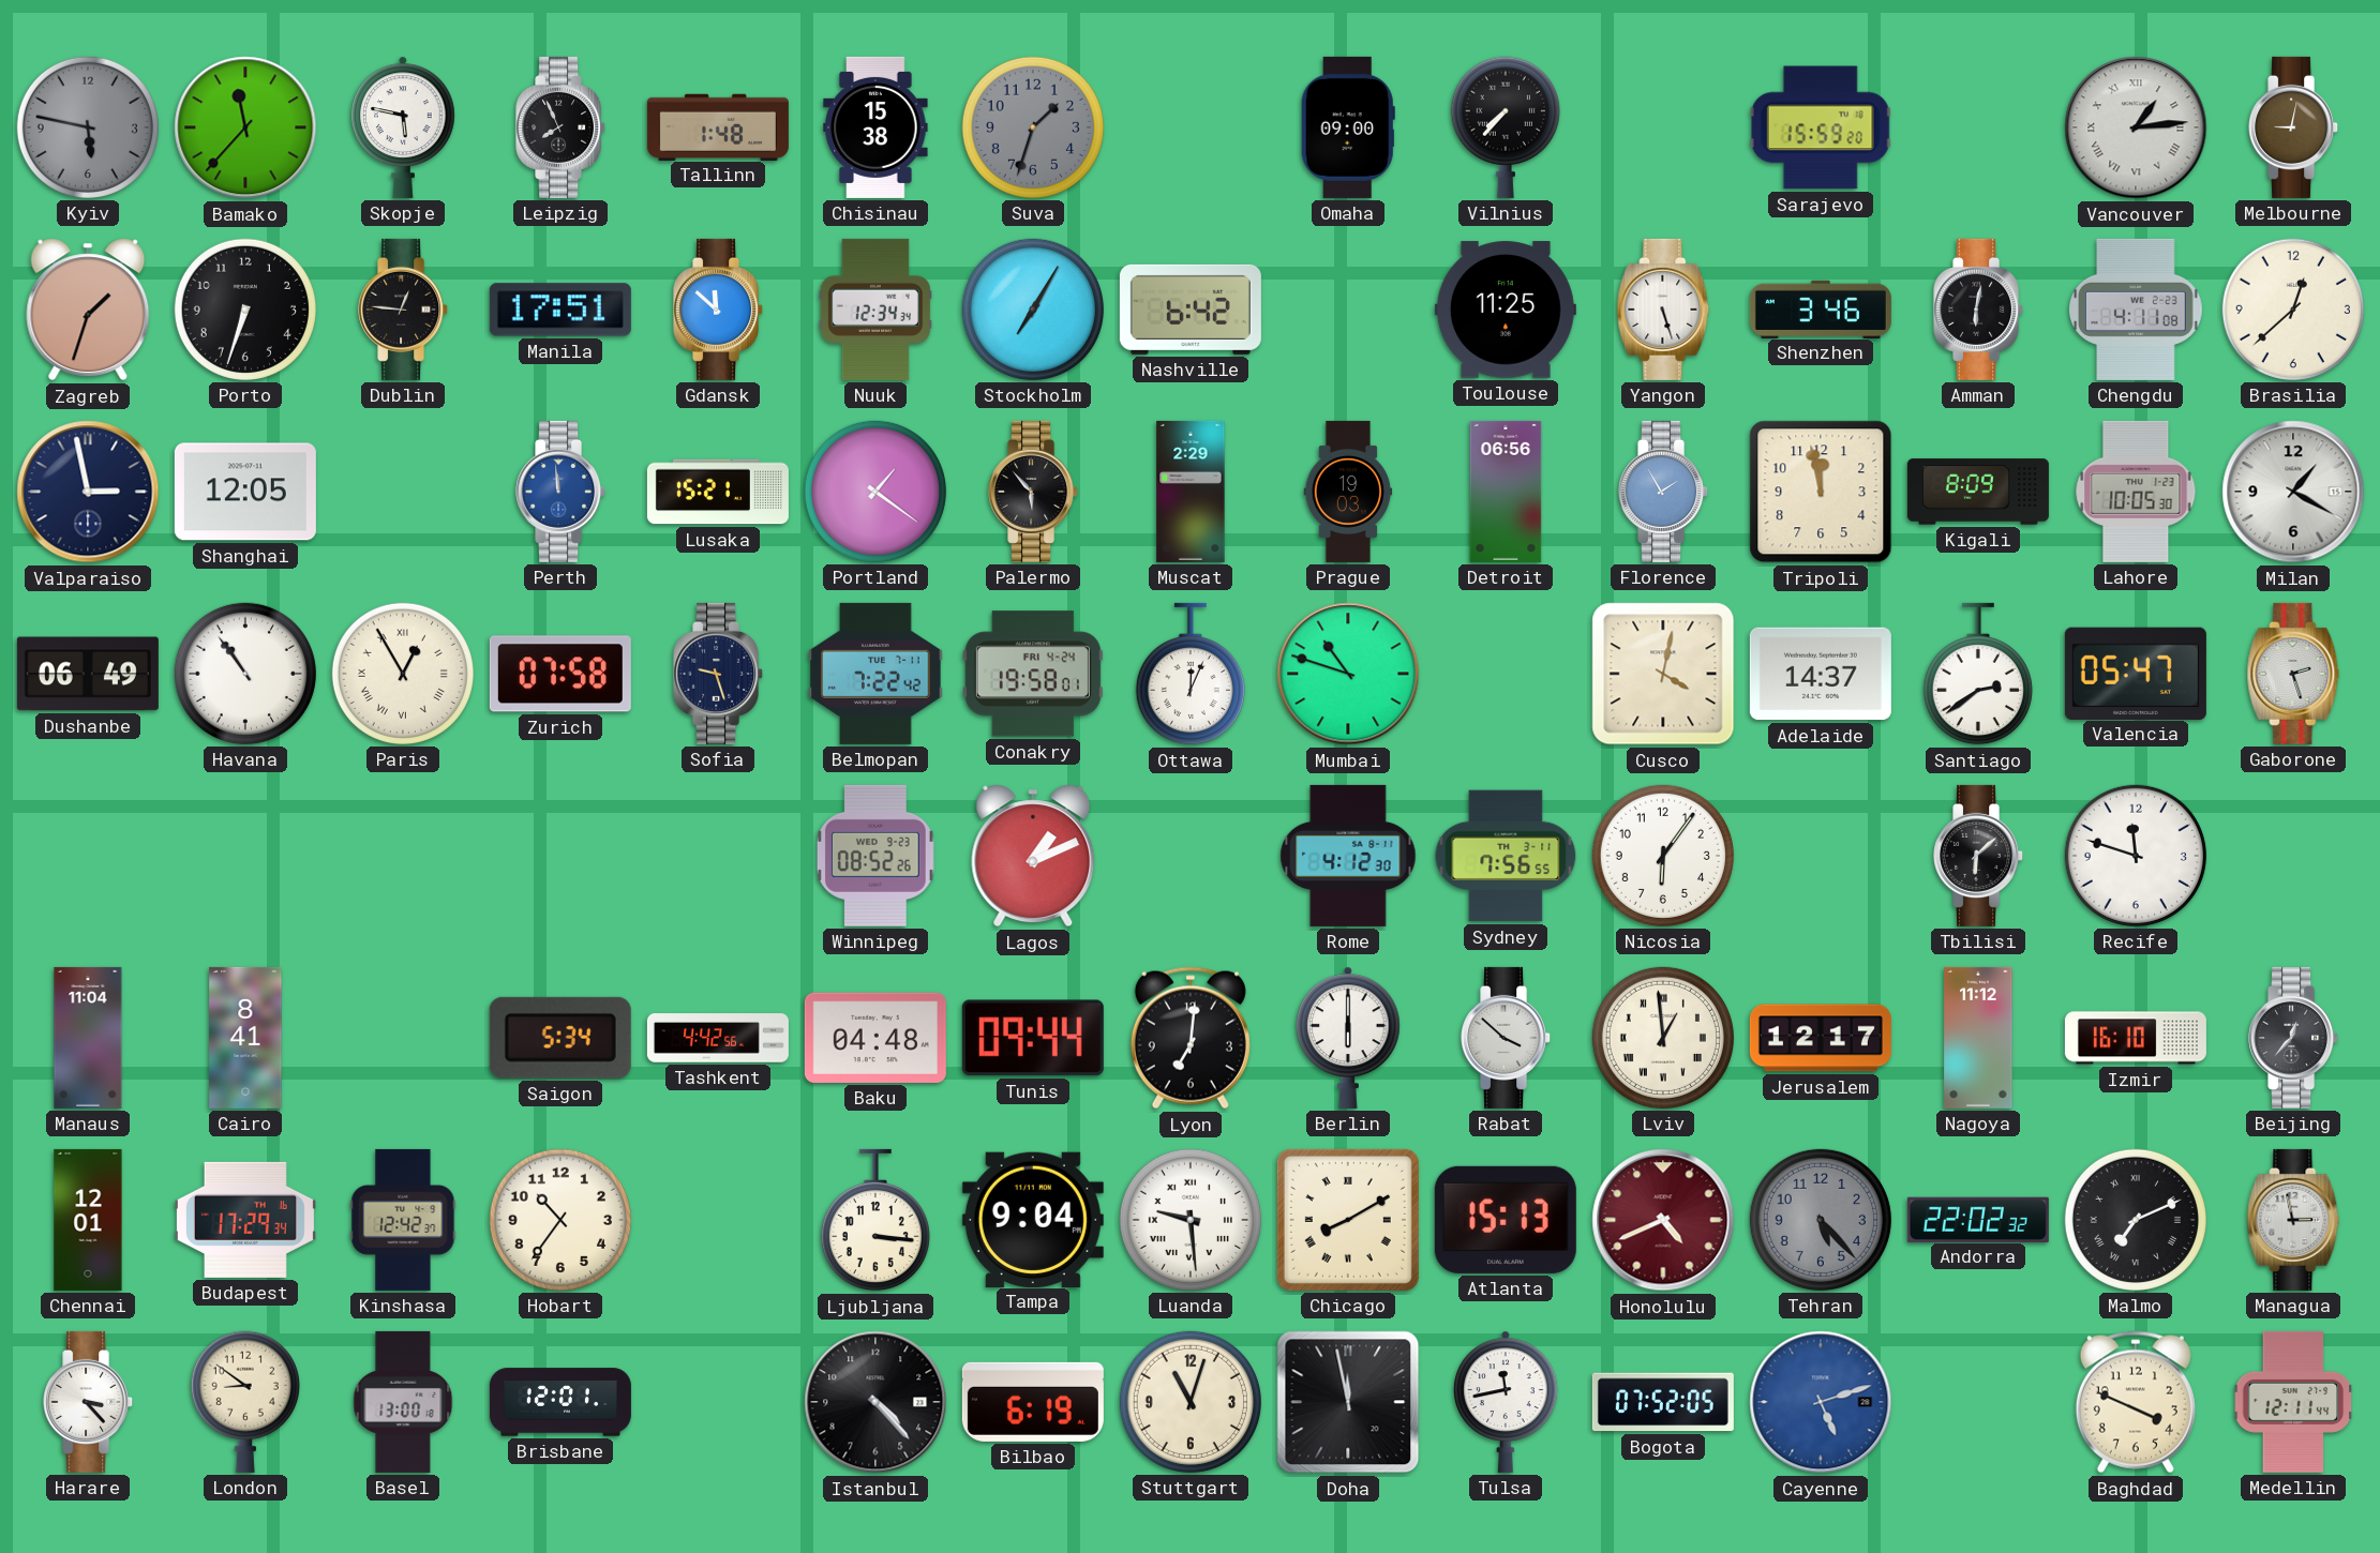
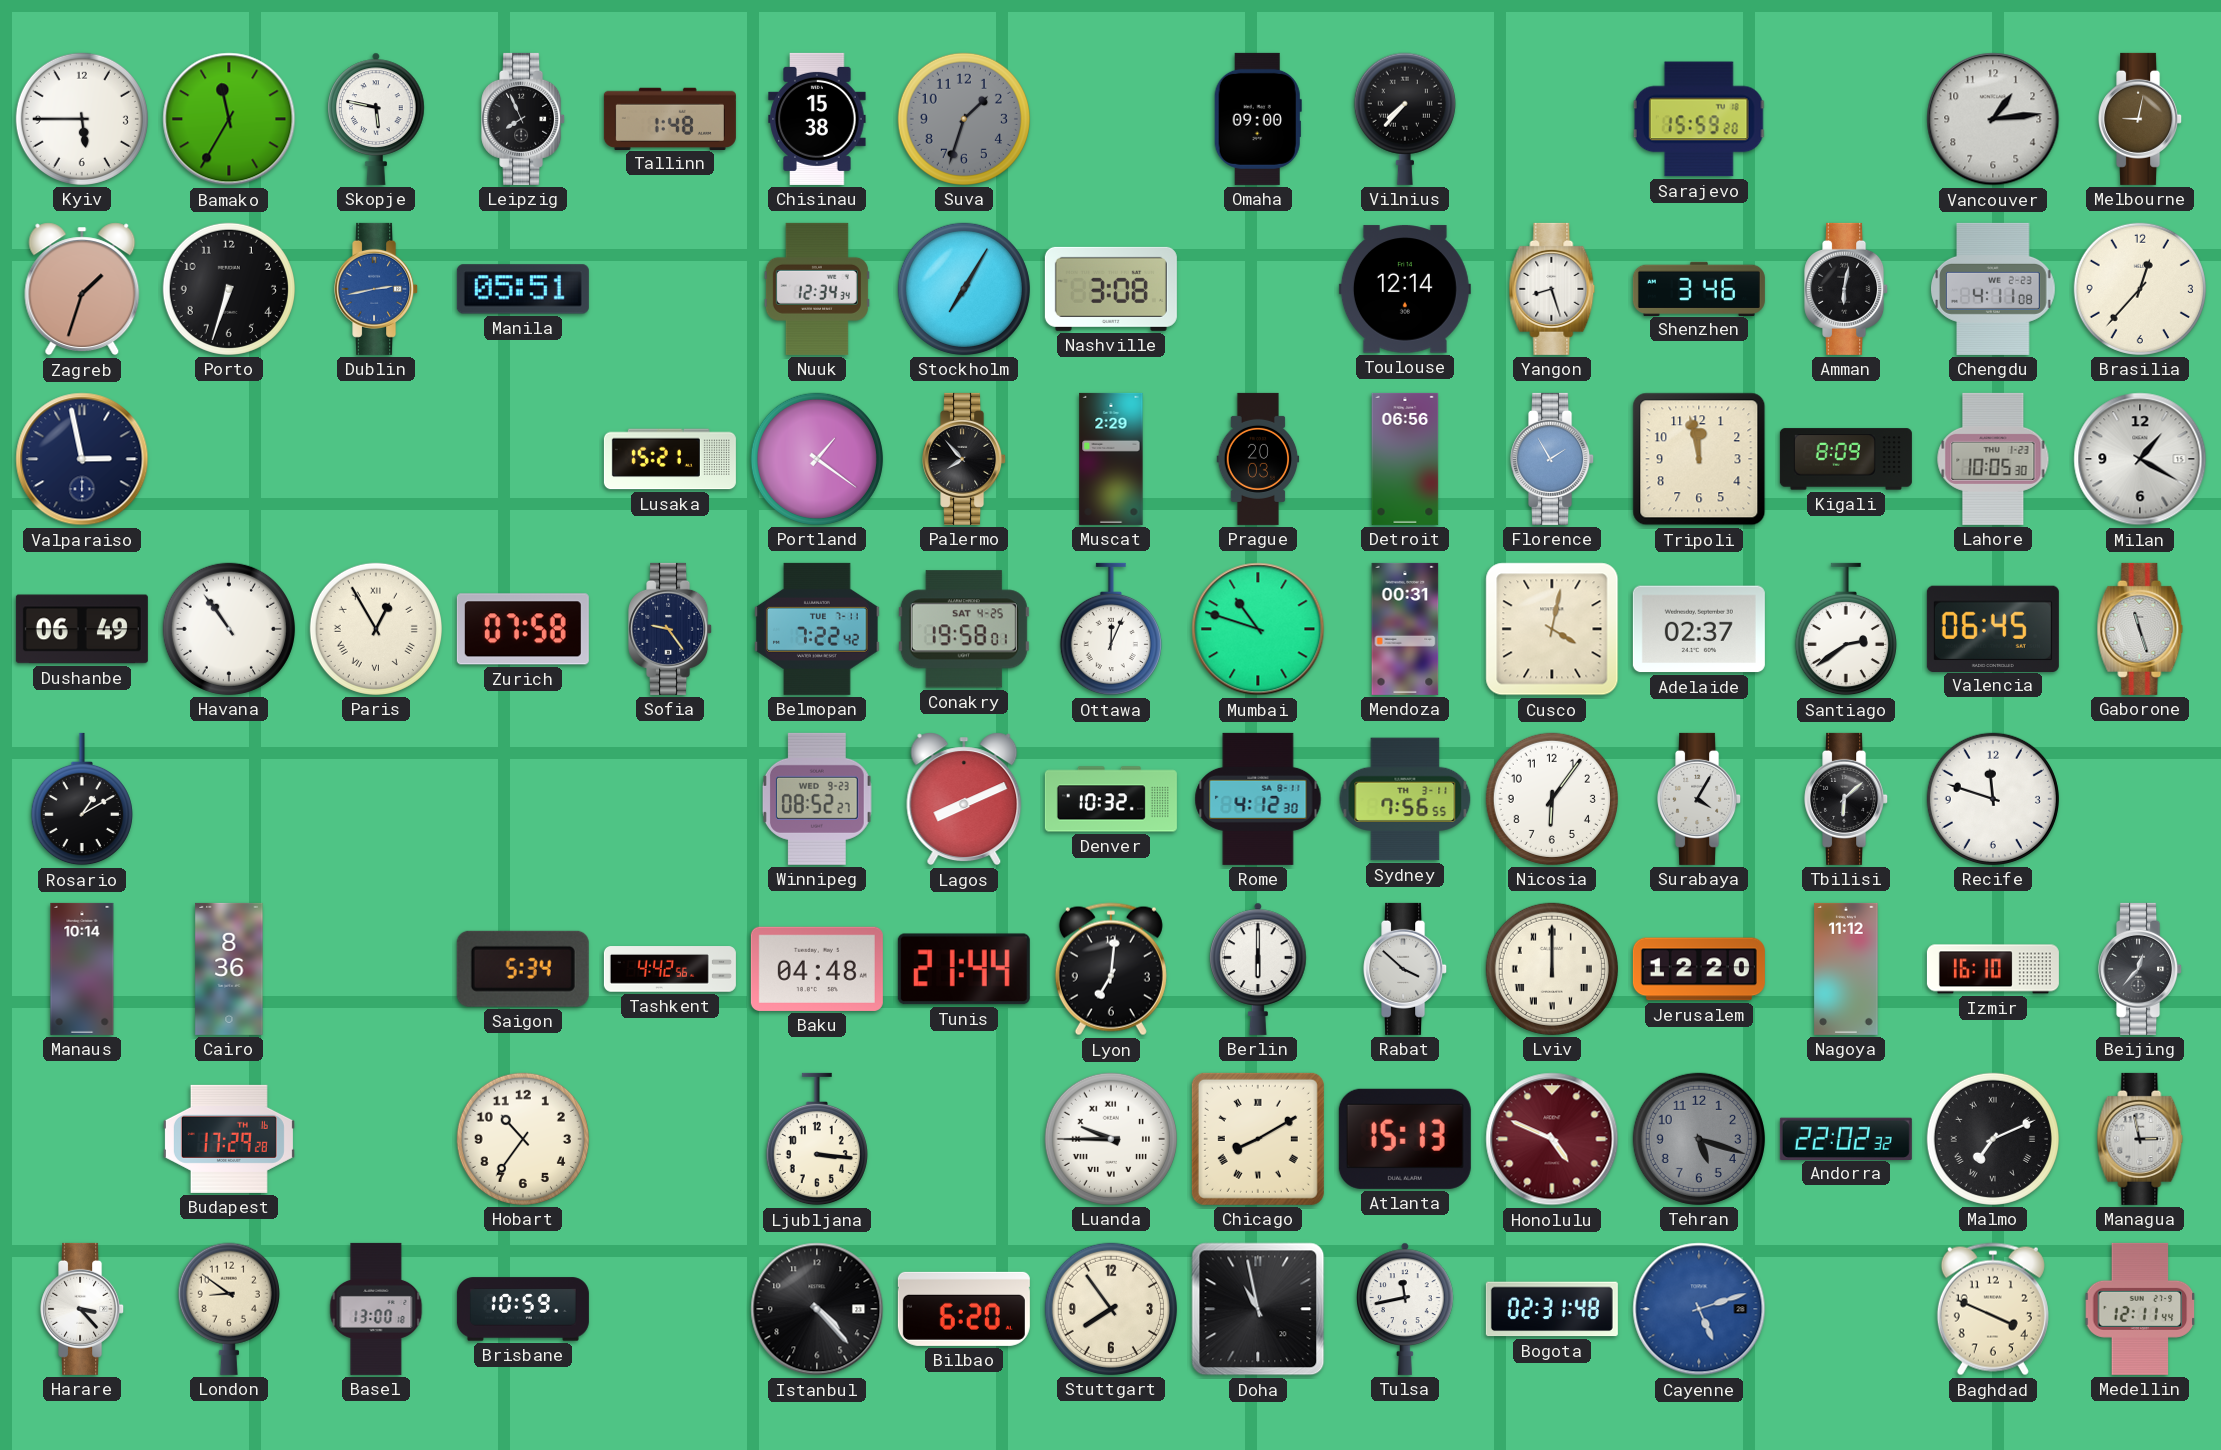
Kyiv: 5:47 -> 5:45 (82, 119)
Kyiv dial: grey -> white (82, 119)
Bamako: 11:37 -> 11:35 (229, 119)
Vancouver numerals: Roman -> Arabic (1993, 119)
Dublin: 12:46 -> 2:43 (377, 289)
Dublin dial: black -> blue (377, 289)
Manila: 17:51 -> 05:51 (523, 289)
Gdansk: 11:52 -> none (719, 310)
Nashville: 6:42 -> 3:08 (1111, 289)
Toulouse: 11:25 -> 12:14 (1405, 289)
Yangon: 5:27 -> 8:27 (1552, 289)
Brasilia: 12:38 -> 12:37 (2140, 289)
Shanghai: 12:05 -> none (245, 492)
Perth: 11:59 -> none (562, 492)
Palermo: 5:53 -> 7:53 (965, 459)
Prague: 19:03 -> 20:03 (1258, 459)
Sofia: 9:27 -> 9:24 (671, 629)
Conakry date: FRI 4-24 -> SAT 4-25 (964, 629)
Mendoza: none -> 00:31 (1405, 629)
Adelaide: 14:37 -> 02:37 (1699, 629)
Valencia: 05:47 -> 06:45 (1993, 628)
Gaborone: 2:27 -> 11:27 (2140, 629)
Rosario: none -> 1:10 (82, 799)
Winnipeg: 08:52:26 -> 08:52:27 (817, 799)
Lagos: 1:11 -> 8:11 (964, 799)
Denver: none -> 10:32 (1111, 799)
Surabaya: none -> 4:05 (1700, 799)
Manaus: 11:04 -> 10:14 (82, 969)
Cairo: 8:41 -> 8:36 (229, 969)
Tunis: 09:44 -> 21:44 (964, 969)
Lviv: 12:59 -> 12:00 (1552, 969)
Jerusalem: 12:17 -> 12:20 (1699, 969)
Chennai: 12:01 -> none (88, 1220)
Budapest: 17:29:34 -> 17:29:28 (229, 1139)
Kinshasa: 12:42 -> none (403, 1220)
Tampa: 9:04 -> none (1033, 1219)
Luanda: 9:29 -> 9:45 (1111, 1139)
Honolulu: 4:41 -> 4:49 (1552, 1139)
Tehran: 5:23 -> 5:18 (1699, 1139)
Brisbane: 12:01 -> 10:59 (523, 1309)
Bilbao: 6:19 -> 6:20 (964, 1309)
Stuttgart: 11:03 -> 7:54 (1111, 1309)
Doha: 11:58 -> 10:58 (1258, 1309)
Bogota: 07:52 -> 02:31 (1552, 1309)
